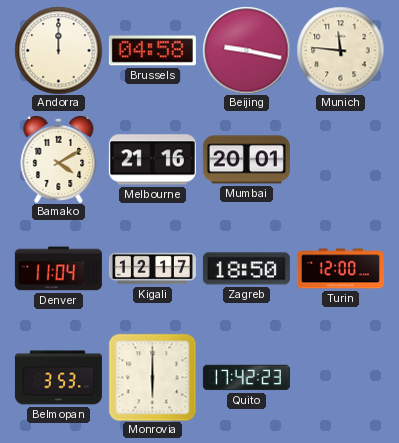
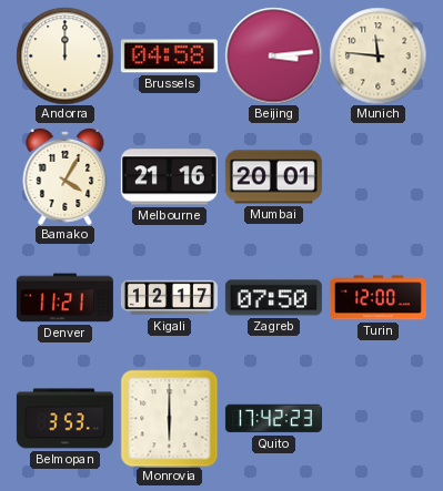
Beijing: 9:17 -> 3:14 (273, 55)
Bamako: 4:10 -> 4:05 (66, 176)
Denver: 11:04 -> 11:21 (64, 298)
Zagreb: 18:50 -> 07:50 (273, 298)
